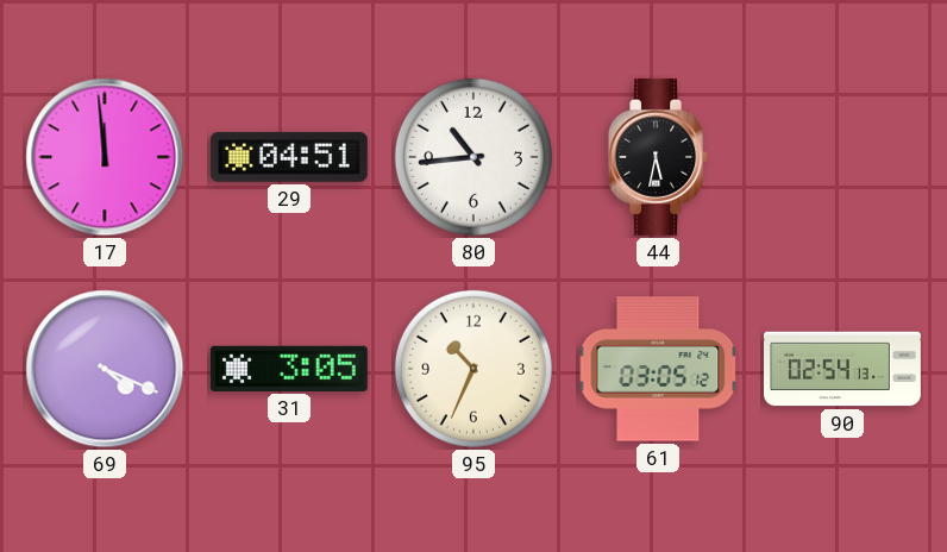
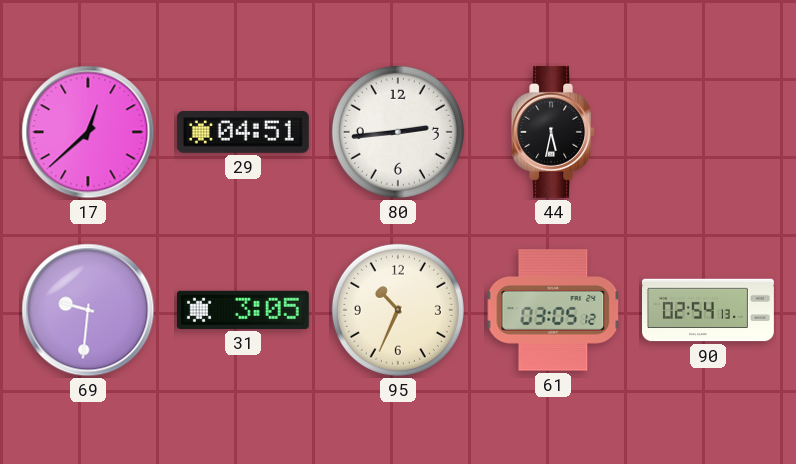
17: 11:59 -> 12:38 (88, 132)
80: 10:44 -> 2:44 (398, 132)
69: 4:19 -> 9:31 (88, 310)
